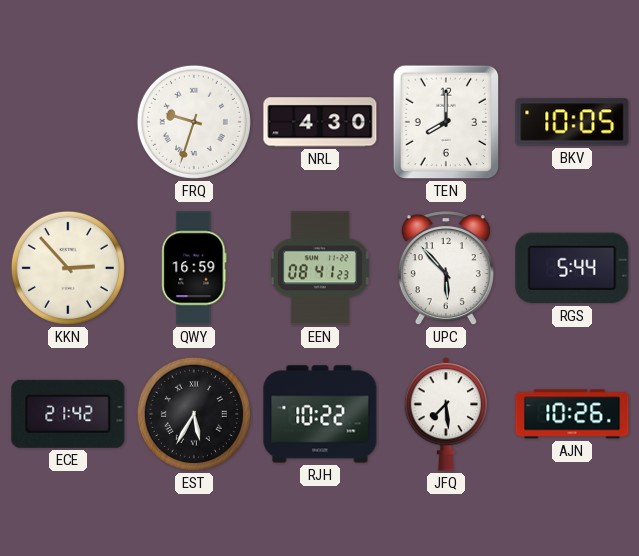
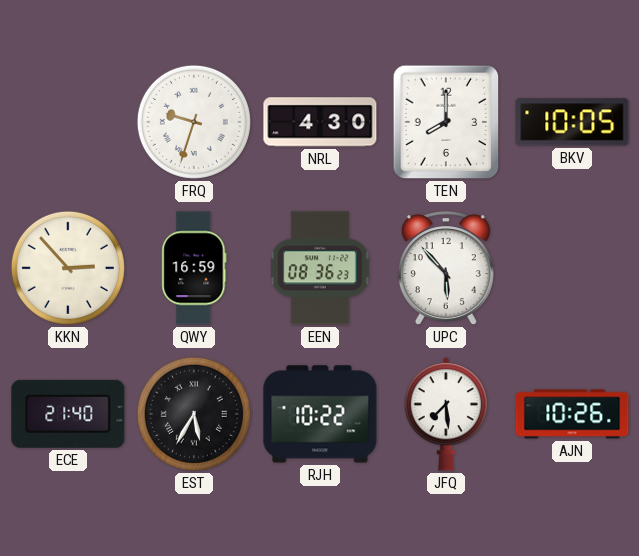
EEN: 08:41 -> 08:36 (320, 268)
RGS: 5:44 -> none (572, 268)
ECE: 21:42 -> 21:40 (68, 414)
